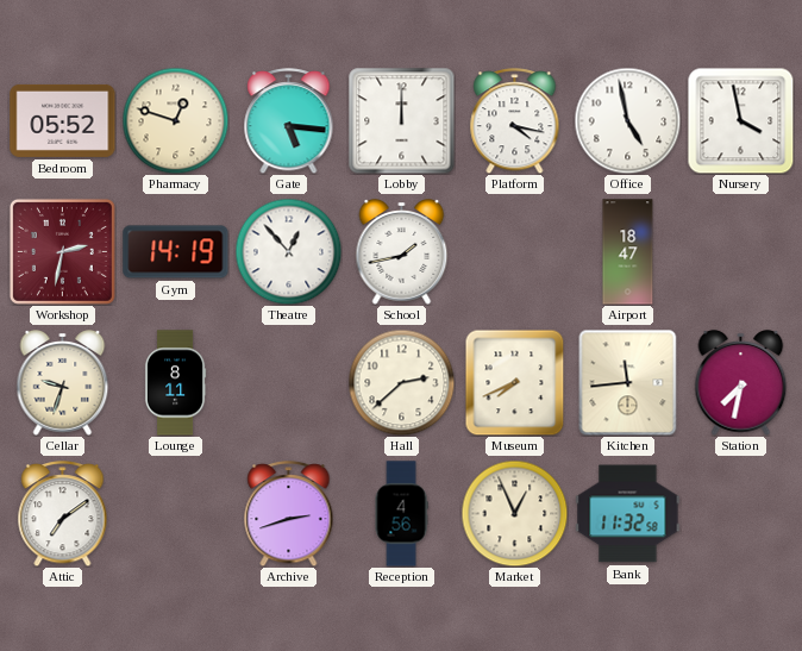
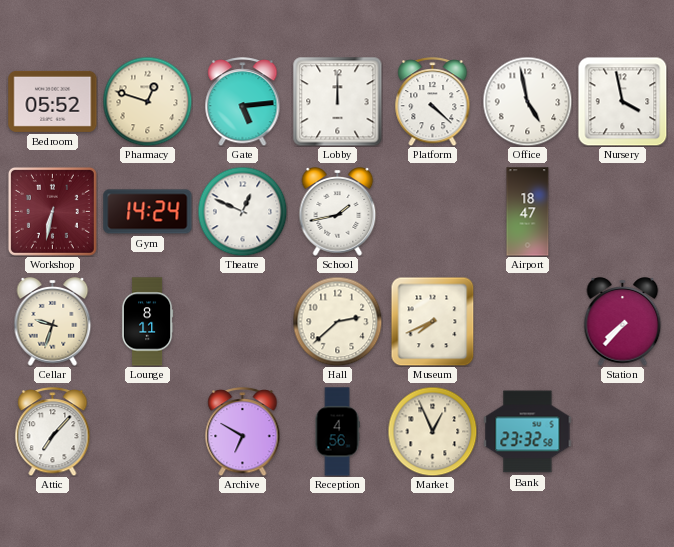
Gate: 5:16 -> 5:14 (243, 102)
Platform: 4:17 -> 4:22 (433, 102)
Workshop: 2:32 -> 6:32 (52, 211)
Gym: 14:19 -> 14:24 (148, 212)
Theatre: 12:53 -> 12:49 (242, 211)
Kitchen: 11:44 -> none (628, 382)
Station: 7:32 -> 7:37 (623, 322)
Attic: 7:09 -> 7:07 (53, 432)
Archive: 2:42 -> 6:50 (243, 432)
Bank: 11:32 -> 23:32 (528, 432)
